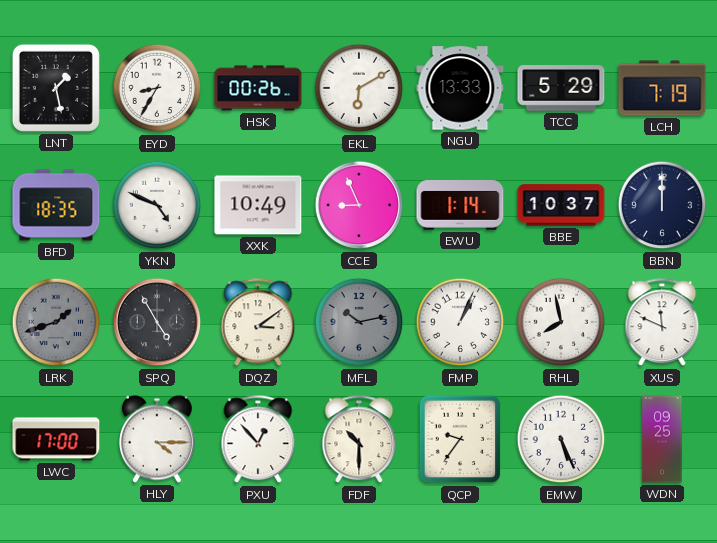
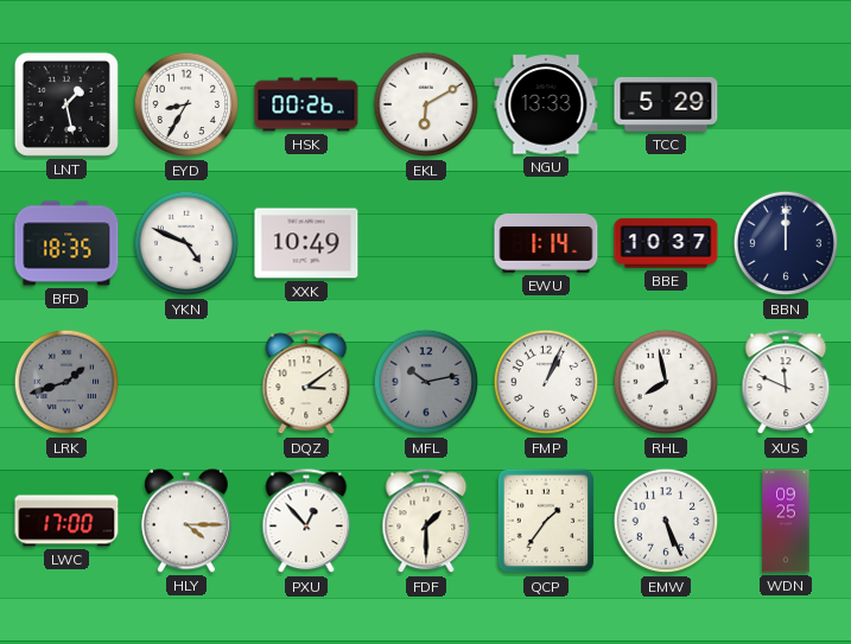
LCH: 7:19 -> none (662, 88)
CCE: 8:56 -> none (359, 205)
SPQ: 4:55 -> none (157, 322)
FDF: 10:30 -> 1:30 (426, 522)
QCP: 9:36 -> 1:36 (546, 521)
